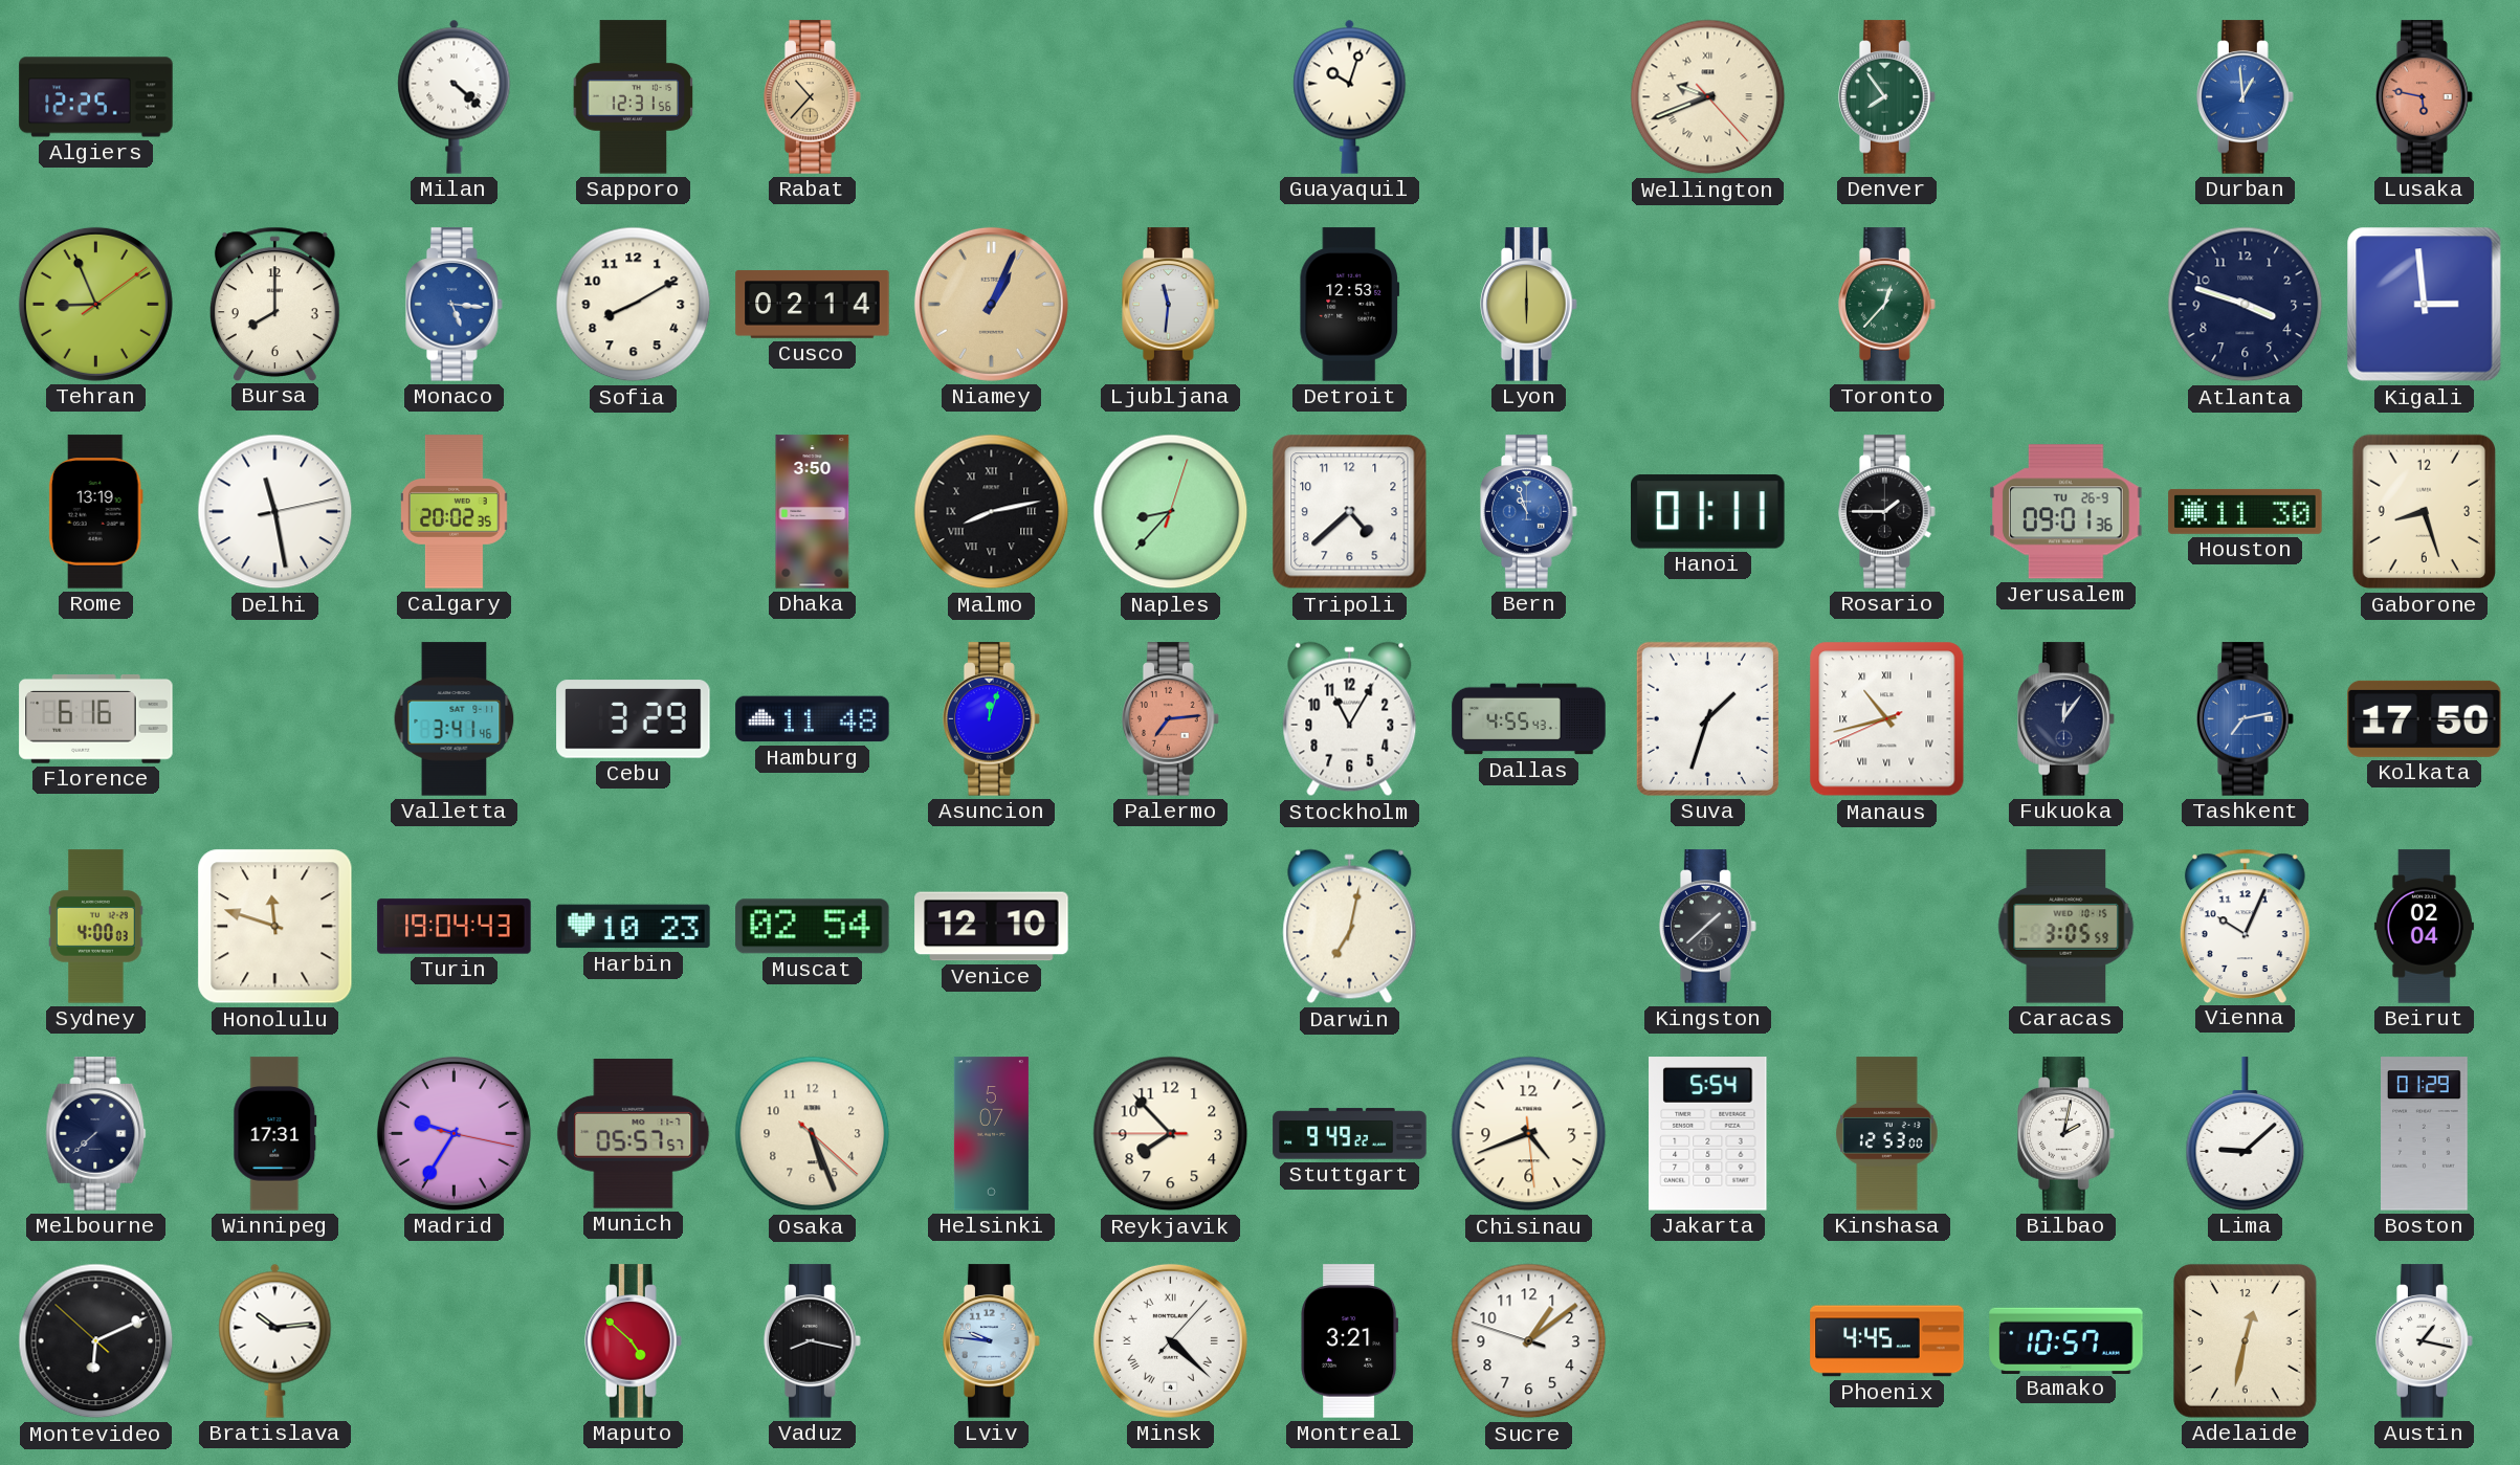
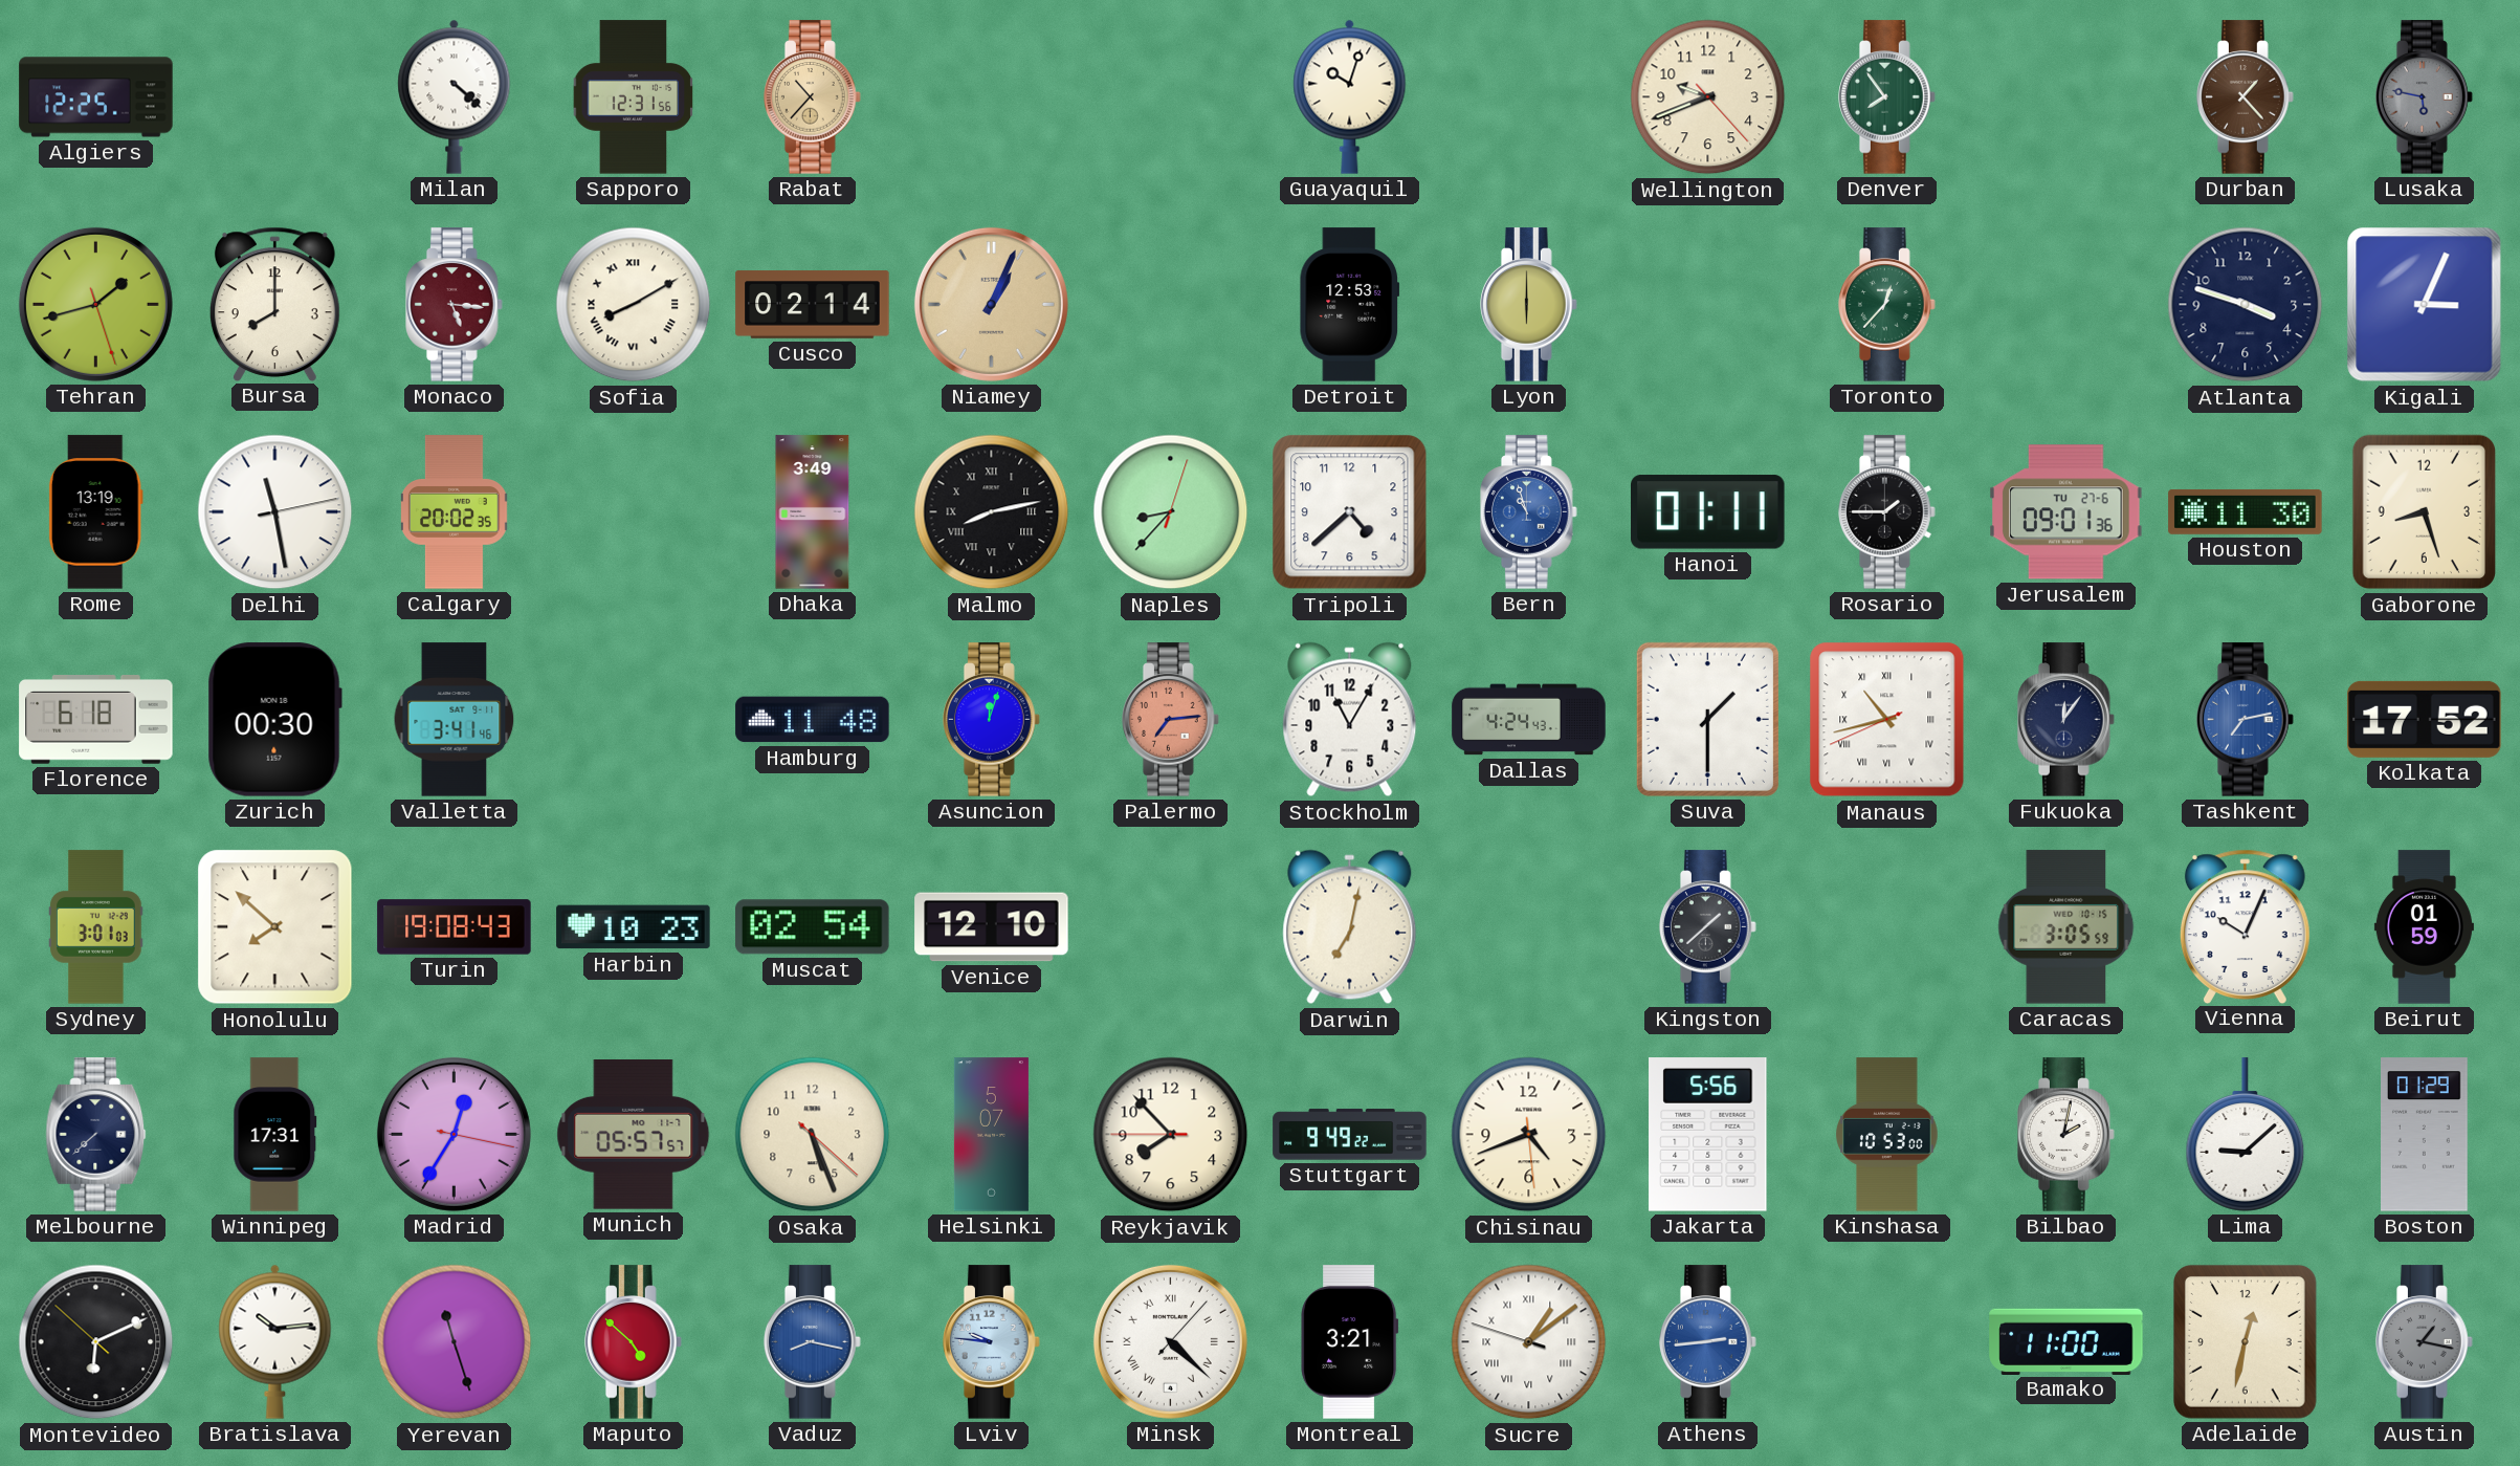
Wellington numerals: Roman -> Arabic (1708, 97)
Durban: 12:59 -> 1:23 (2246, 97)
Durban dial: blue -> brown (2246, 97)
Lusaka dial: salmon -> grey (2425, 97)
Tehran: 8:56 -> 1:42 (95, 304)
Monaco dial: blue -> burgundy (455, 305)
Sofia numerals: Arabic -> Roman (634, 305)
Ljubljana: 11:31 -> none (1171, 305)
Kigali: 2:59 -> 3:04 (2425, 305)
Dhaka: 3:50 -> 3:49 (813, 512)
Jerusalem date: TU 26-9 -> TU 27-6 (2066, 512)
Florence: 6:16 -> 6:18 (96, 720)
Zurich: none -> 00:30 (274, 720)
Cebu: 3:29 -> none (634, 719)
Dallas: 4:55 -> 4:24 (1529, 720)
Suva: 1:33 -> 1:30 (1707, 719)
Kolkata: 17:50 -> 17:52 (2425, 719)
Sydney: 4:00 -> 3:01 (96, 927)
Honolulu: 11:48 -> 7:52 (275, 927)
Turin: 19:04 -> 19:08 (455, 927)
Beirut: 02:04 -> 01:59 (2424, 927)
Madrid: 9:35 -> 12:35 (454, 1134)
Jakarta: 5:54 -> 5:56 (1708, 1135)
Kinshasa: 12:53 -> 10:53 (1887, 1135)
Yerevan: none -> 11:27 (455, 1342)
Vaduz dial: black -> blue (813, 1342)
Sucre numerals: Arabic -> Roman (1529, 1342)
Athens: none -> 2:44 (1708, 1342)
Phoenix: 4:45 -> none (1887, 1341)
Bamako: 10:57 -> 11:00 (2066, 1341)
Austin dial: white -> grey (2425, 1342)
